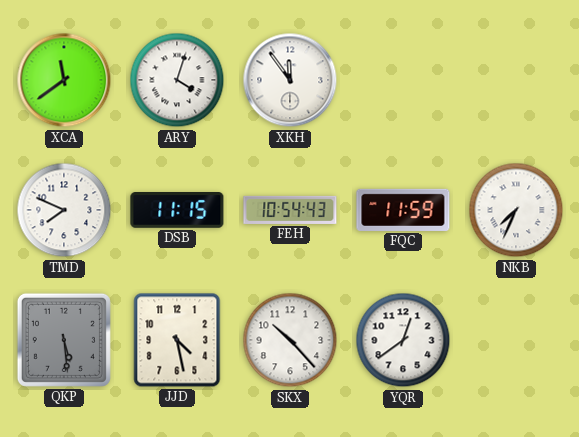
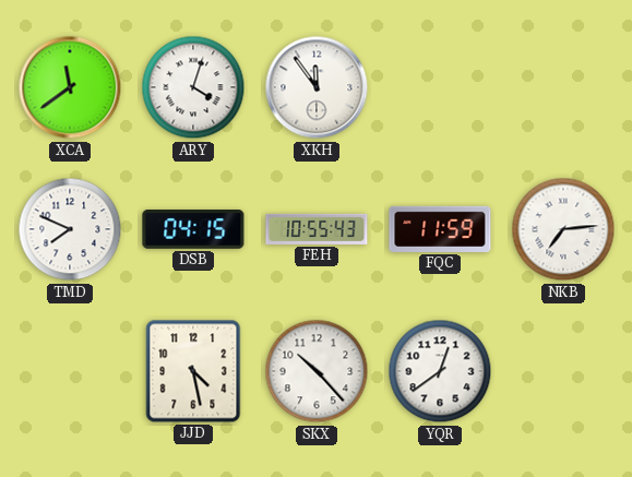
DSB: 11:15 -> 04:15 (193, 230)
FEH: 10:54 -> 10:55 (317, 229)
NKB: 7:34 -> 7:14 (563, 229)
QKP: 5:29 -> none (64, 340)
